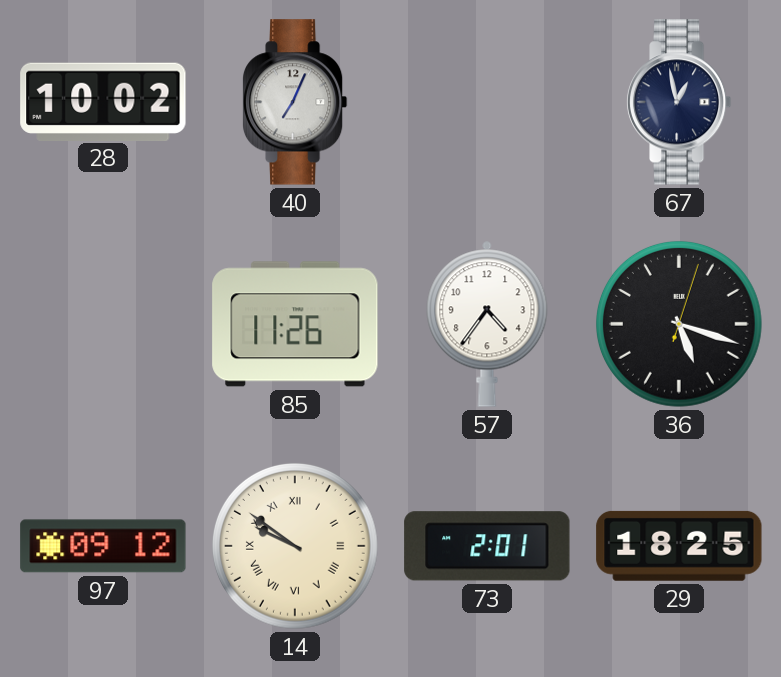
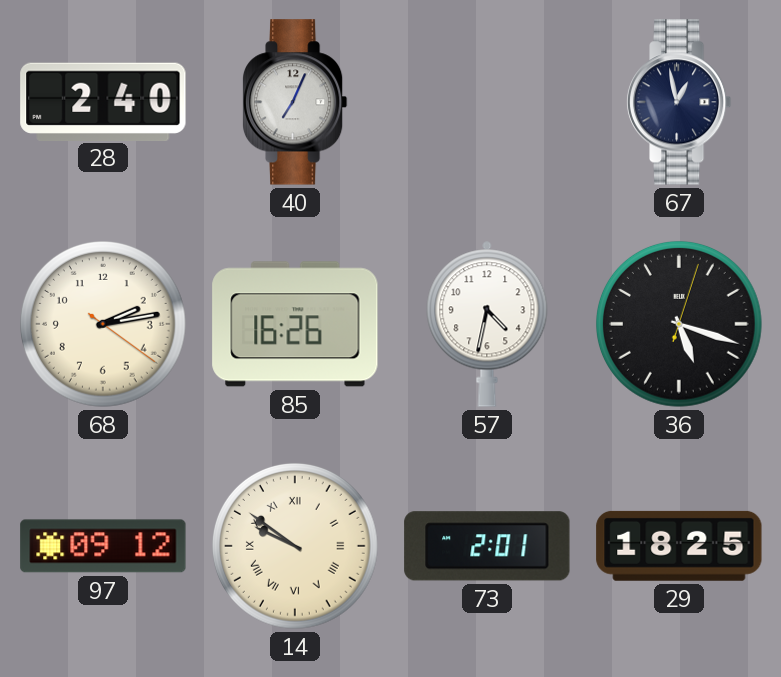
28: 10:02 -> 2:40 (103, 101)
68: none -> 2:13 (103, 324)
85: 11:26 -> 16:26 (295, 324)
57: 4:36 -> 4:32 (487, 324)
